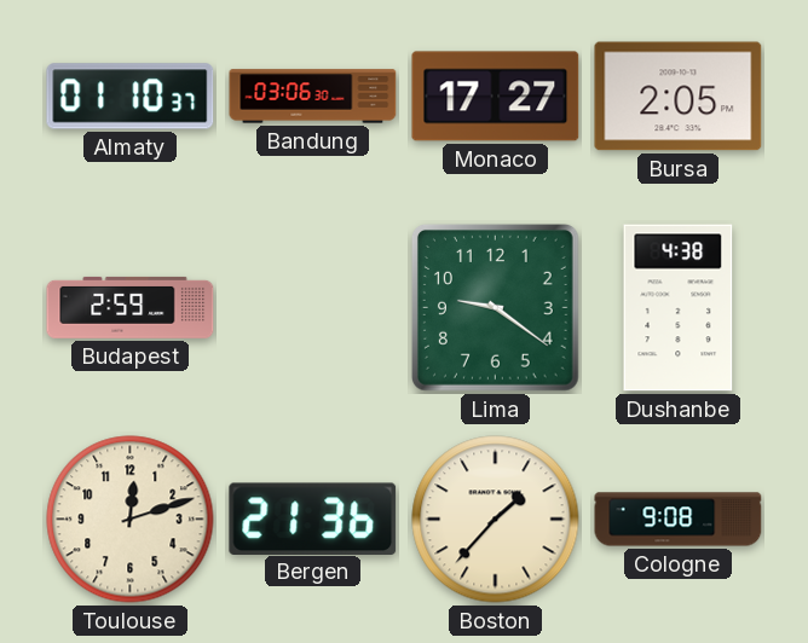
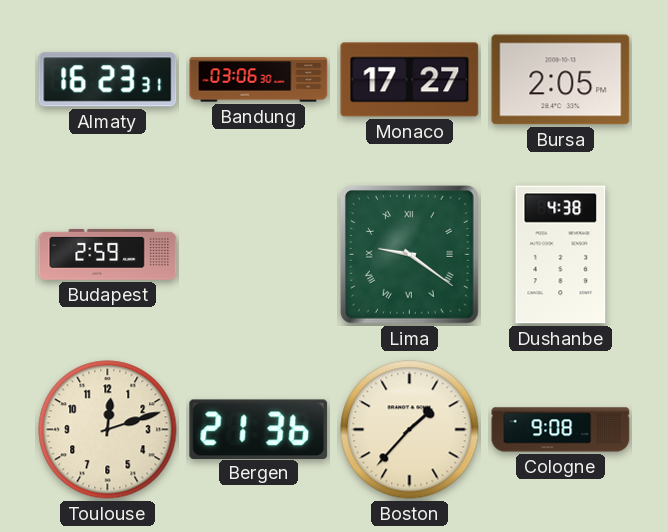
Almaty: 01:10 -> 16:23 (108, 80)
Lima numerals: Arabic -> Roman (409, 254)
